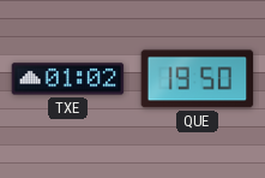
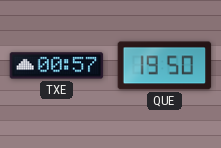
TXE: 01:02 -> 00:57 (57, 66)
